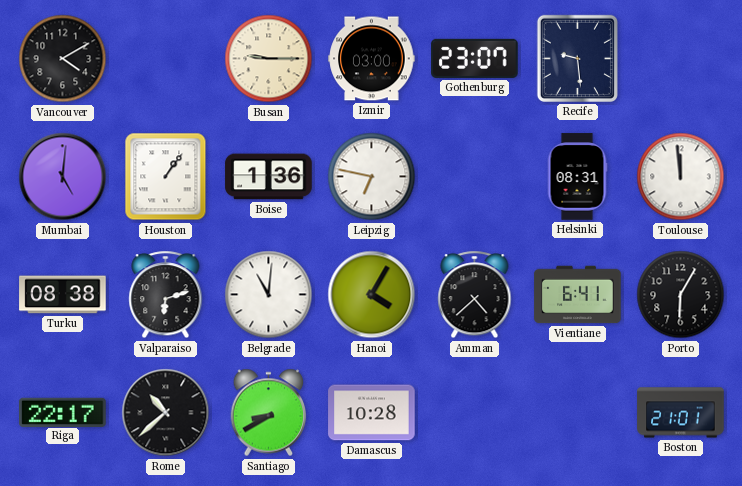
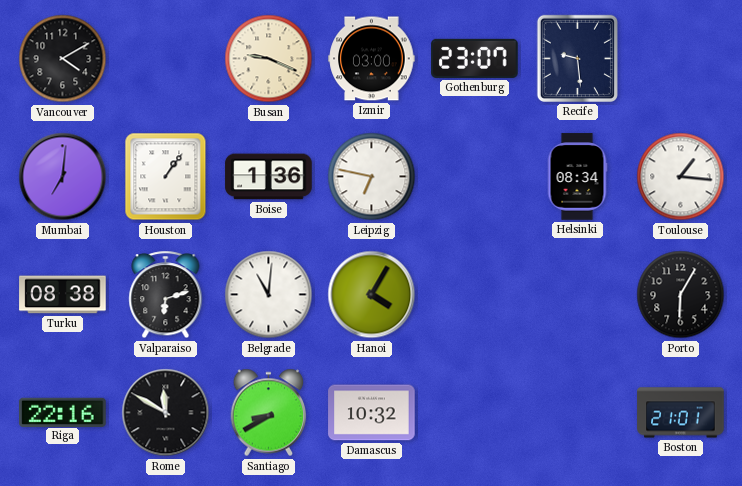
Busan: 9:15 -> 9:19 (269, 59)
Mumbai: 5:01 -> 7:01 (63, 177)
Helsinki: 08:31 -> 08:34 (577, 177)
Toulouse: 11:59 -> 1:16 (681, 177)
Amman: 4:38 -> none (475, 295)
Vientiane: 6:41 -> none (578, 295)
Riga: 22:17 -> 22:16 (63, 412)
Rome: 10:38 -> 11:50 (166, 413)
Damascus: 10:28 -> 10:32 (372, 413)
